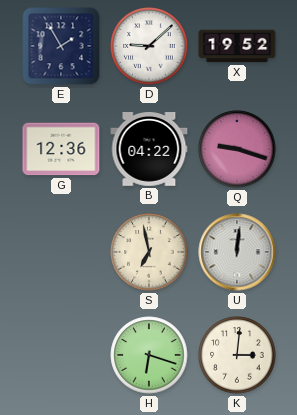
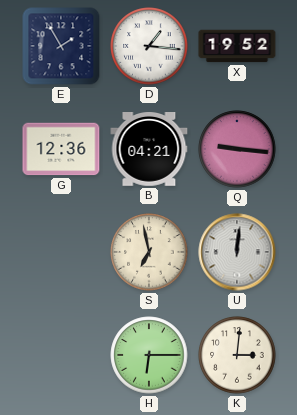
D: 9:08 -> 1:16 (149, 46)
B: 04:22 -> 04:21 (149, 150)
Q: 9:18 -> 9:16 (237, 149)
H: 6:18 -> 6:15 (149, 355)
